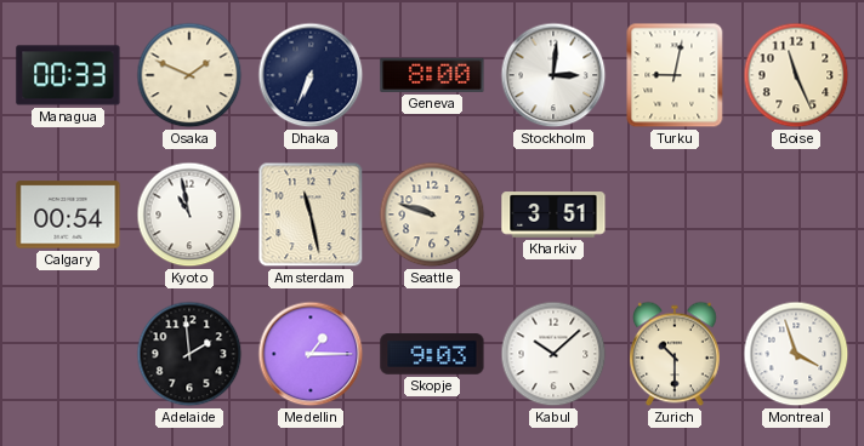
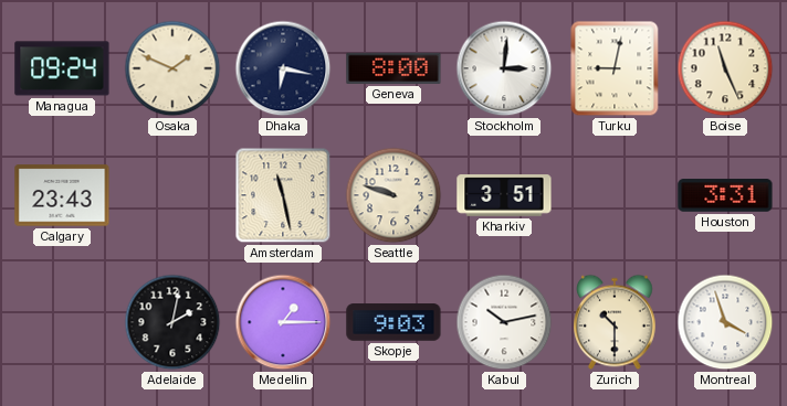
Managua: 00:33 -> 09:24 (62, 68)
Dhaka: 6:34 -> 6:17 (283, 68)
Calgary: 00:54 -> 23:43 (62, 195)
Kyoto: 10:58 -> none (189, 215)
Houston: none -> 3:31 (725, 195)
Adelaide: 1:59 -> 2:02 (172, 322)
Kabul: 10:08 -> 10:13 (504, 322)
